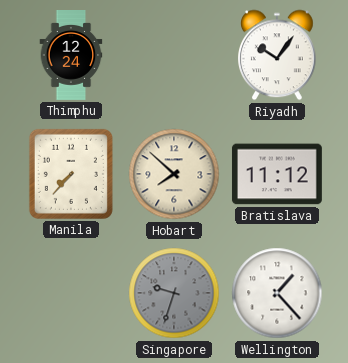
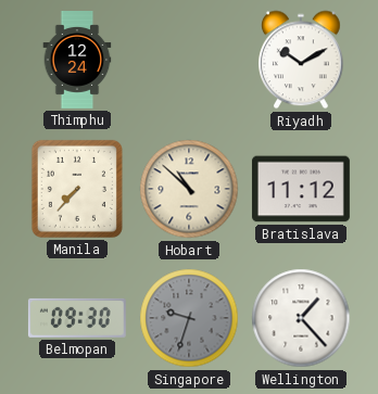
Riyadh: 10:06 -> 10:10 (302, 60)
Hobart: 7:52 -> 10:52 (189, 189)
Belmopan: none -> 09:30 (77, 318)
